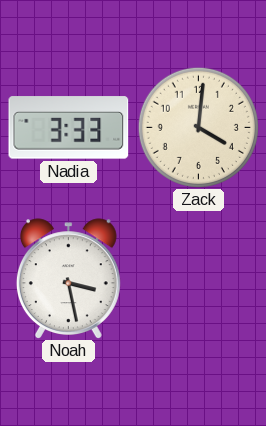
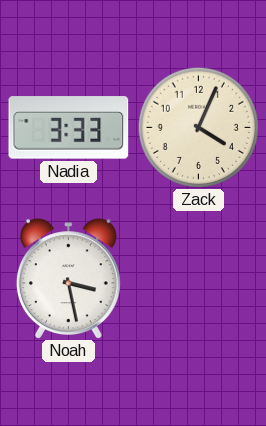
Zack: 4:01 -> 4:04 (198, 127)
